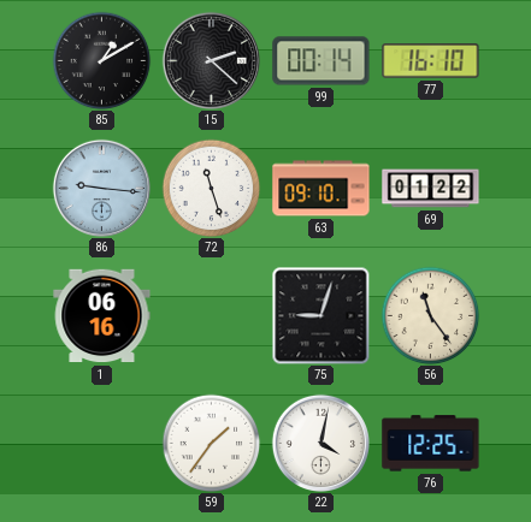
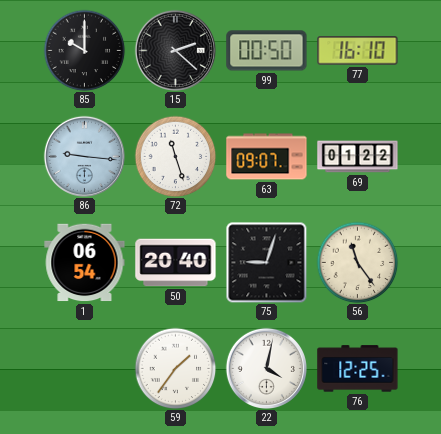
85: 1:10 -> 10:00 (84, 50)
99: 00:14 -> 00:50 (267, 51)
63: 09:10 -> 09:07 (267, 157)
1: 06:16 -> 06:54 (85, 263)
50: none -> 20:40 (176, 263)
